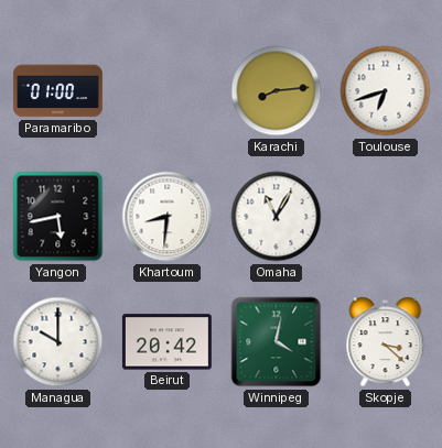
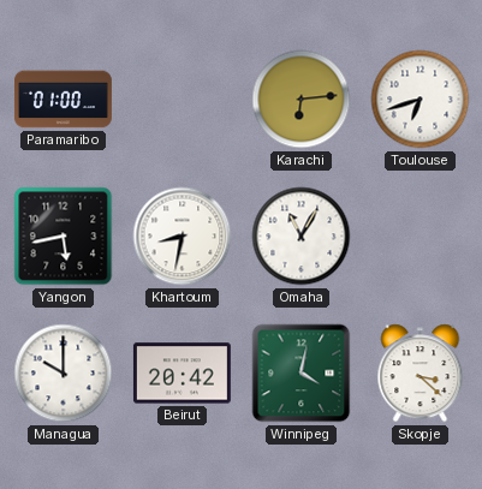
Karachi: 8:14 -> 6:14 (302, 100)
Khartoum: 8:31 -> 8:32 (183, 237)
